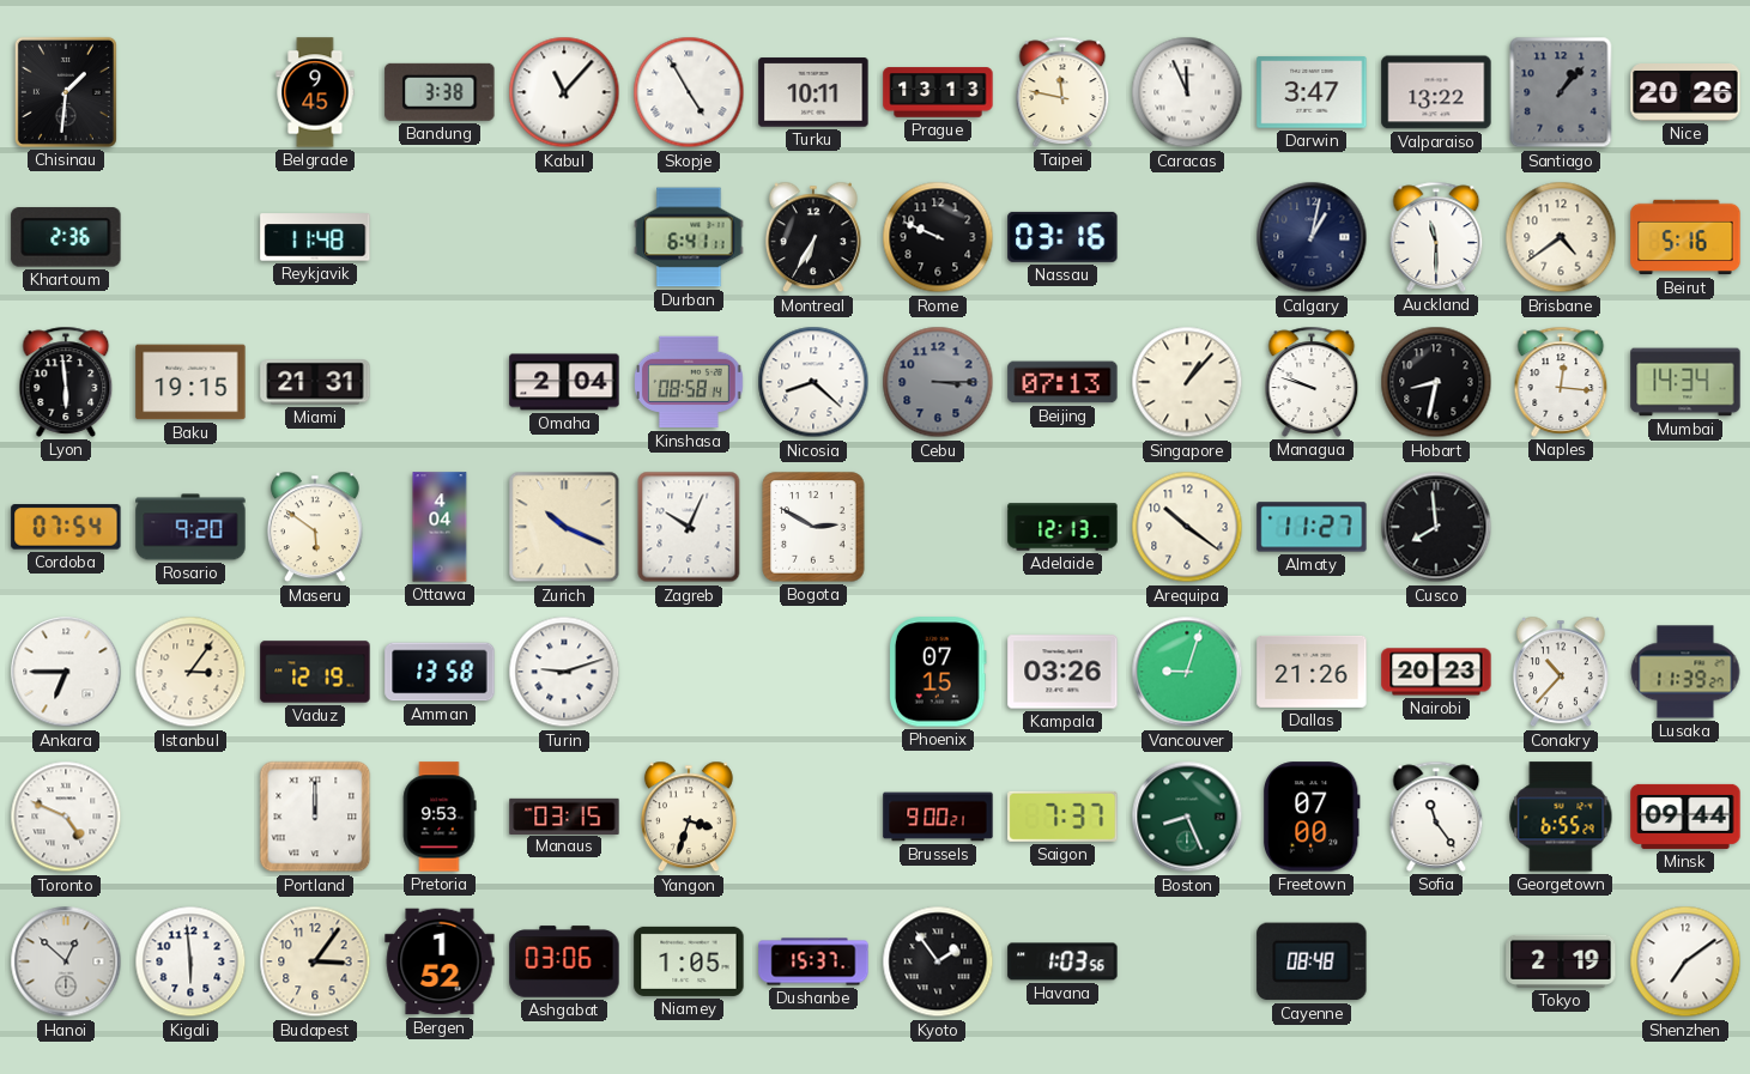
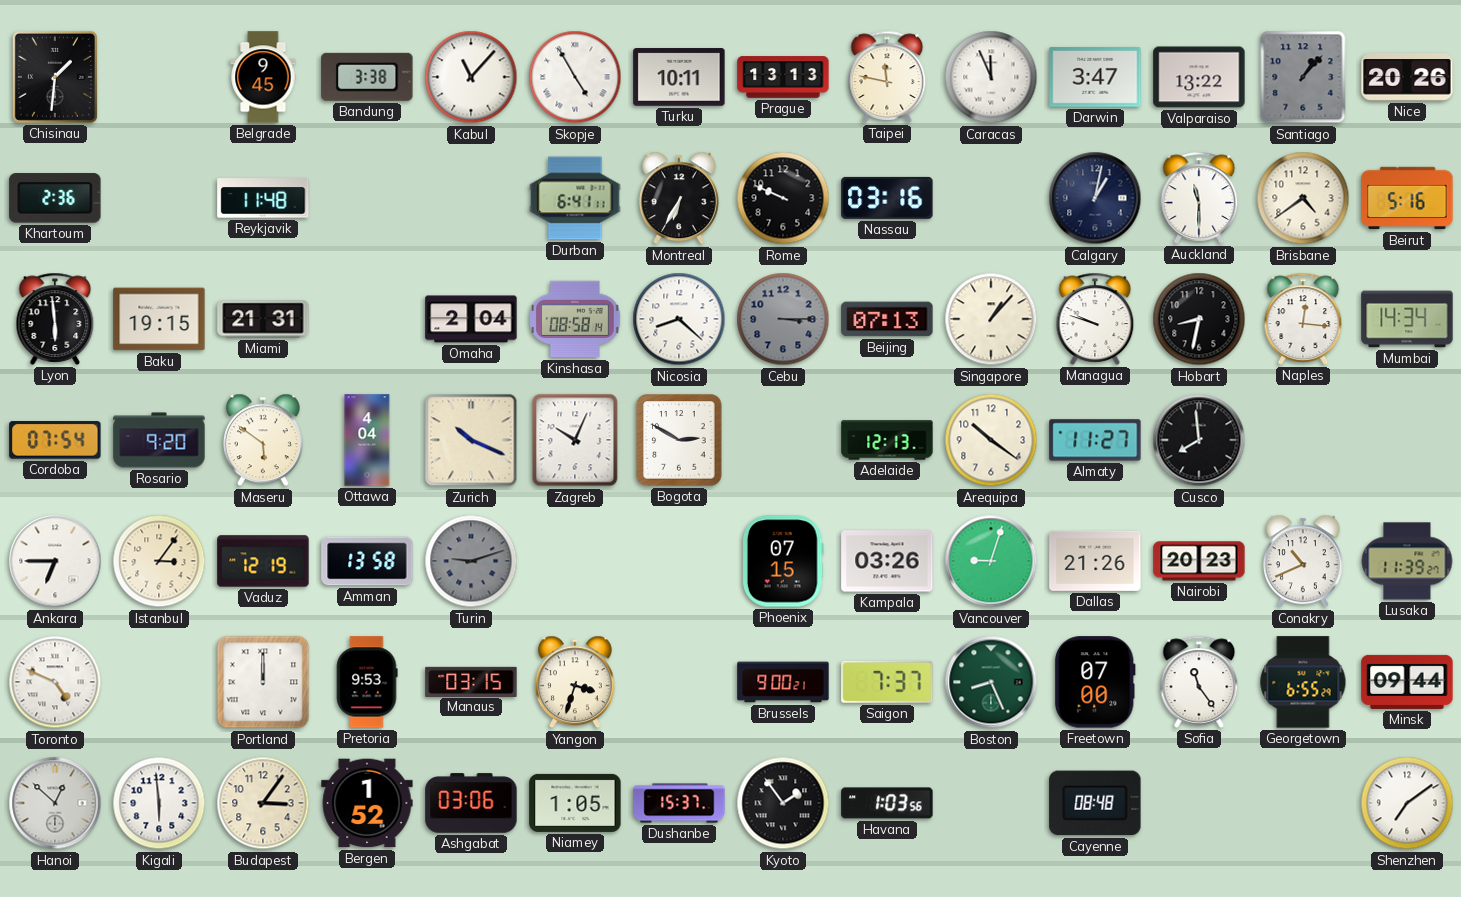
Turin dial: white -> grey (471, 561)
Conakry: 10:37 -> 10:41 (1303, 561)
Tokyo: 2:19 -> none (1561, 961)
